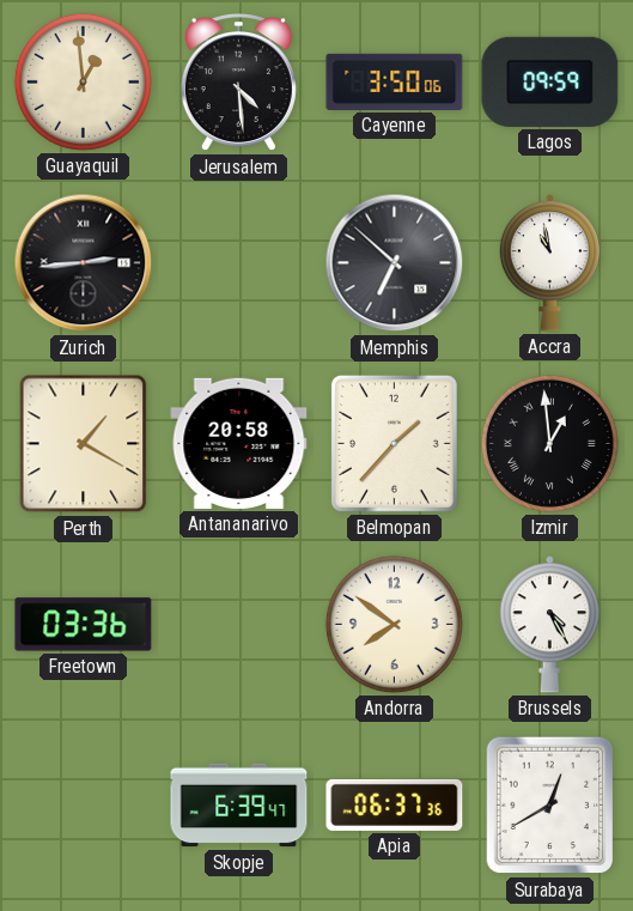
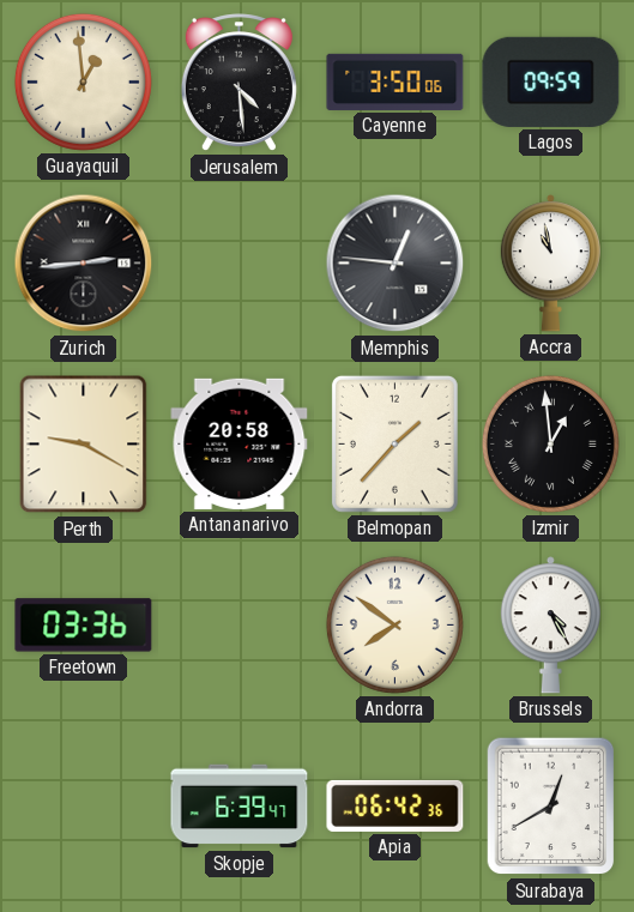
Memphis: 6:52 -> 12:46 (396, 264)
Perth: 1:20 -> 9:20 (84, 445)
Apia: 06:37 -> 06:42 (396, 805)
